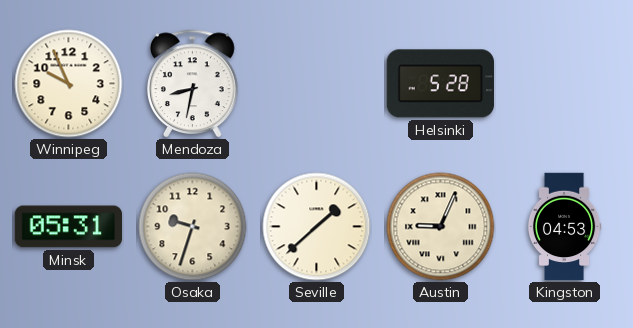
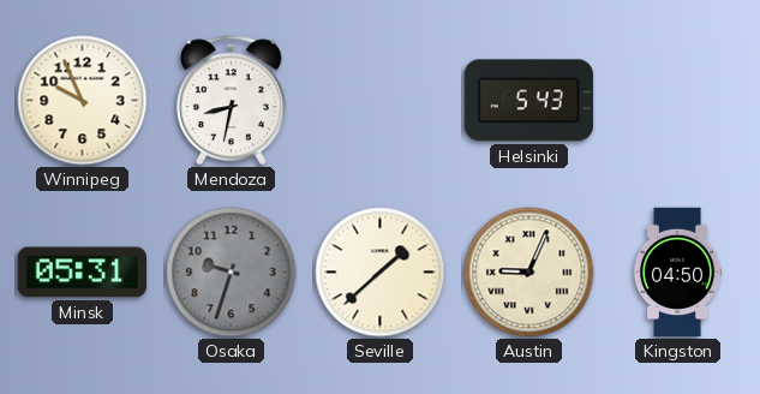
Helsinki: 5:28 -> 5:43 (528, 101)
Osaka dial: cream -> grey (232, 273)
Kingston: 04:53 -> 04:50 (677, 273)
